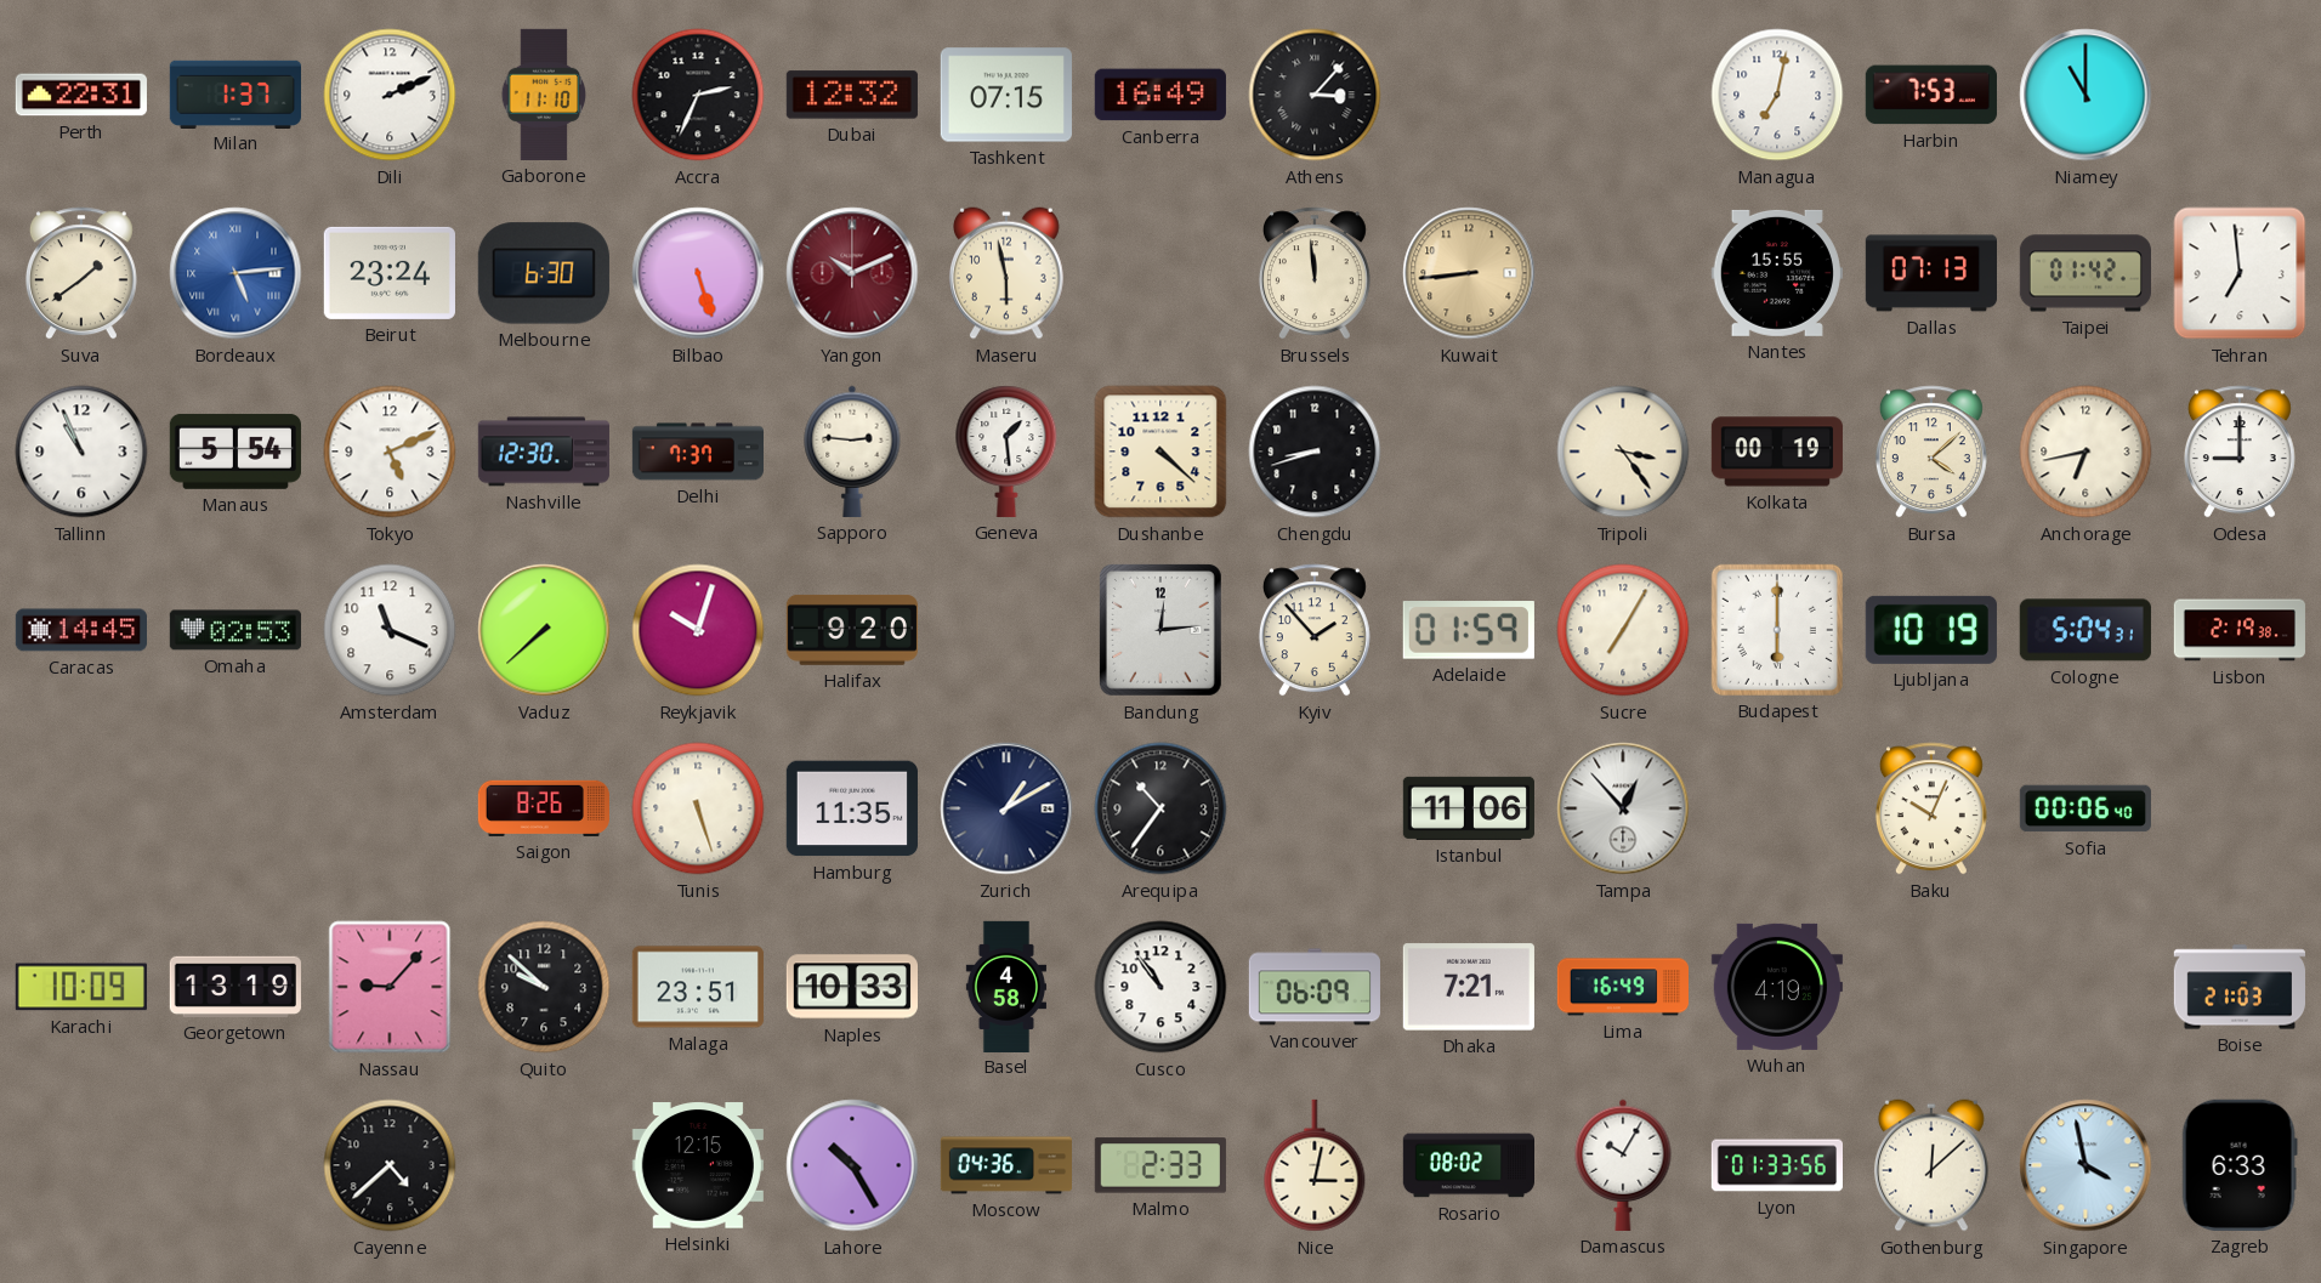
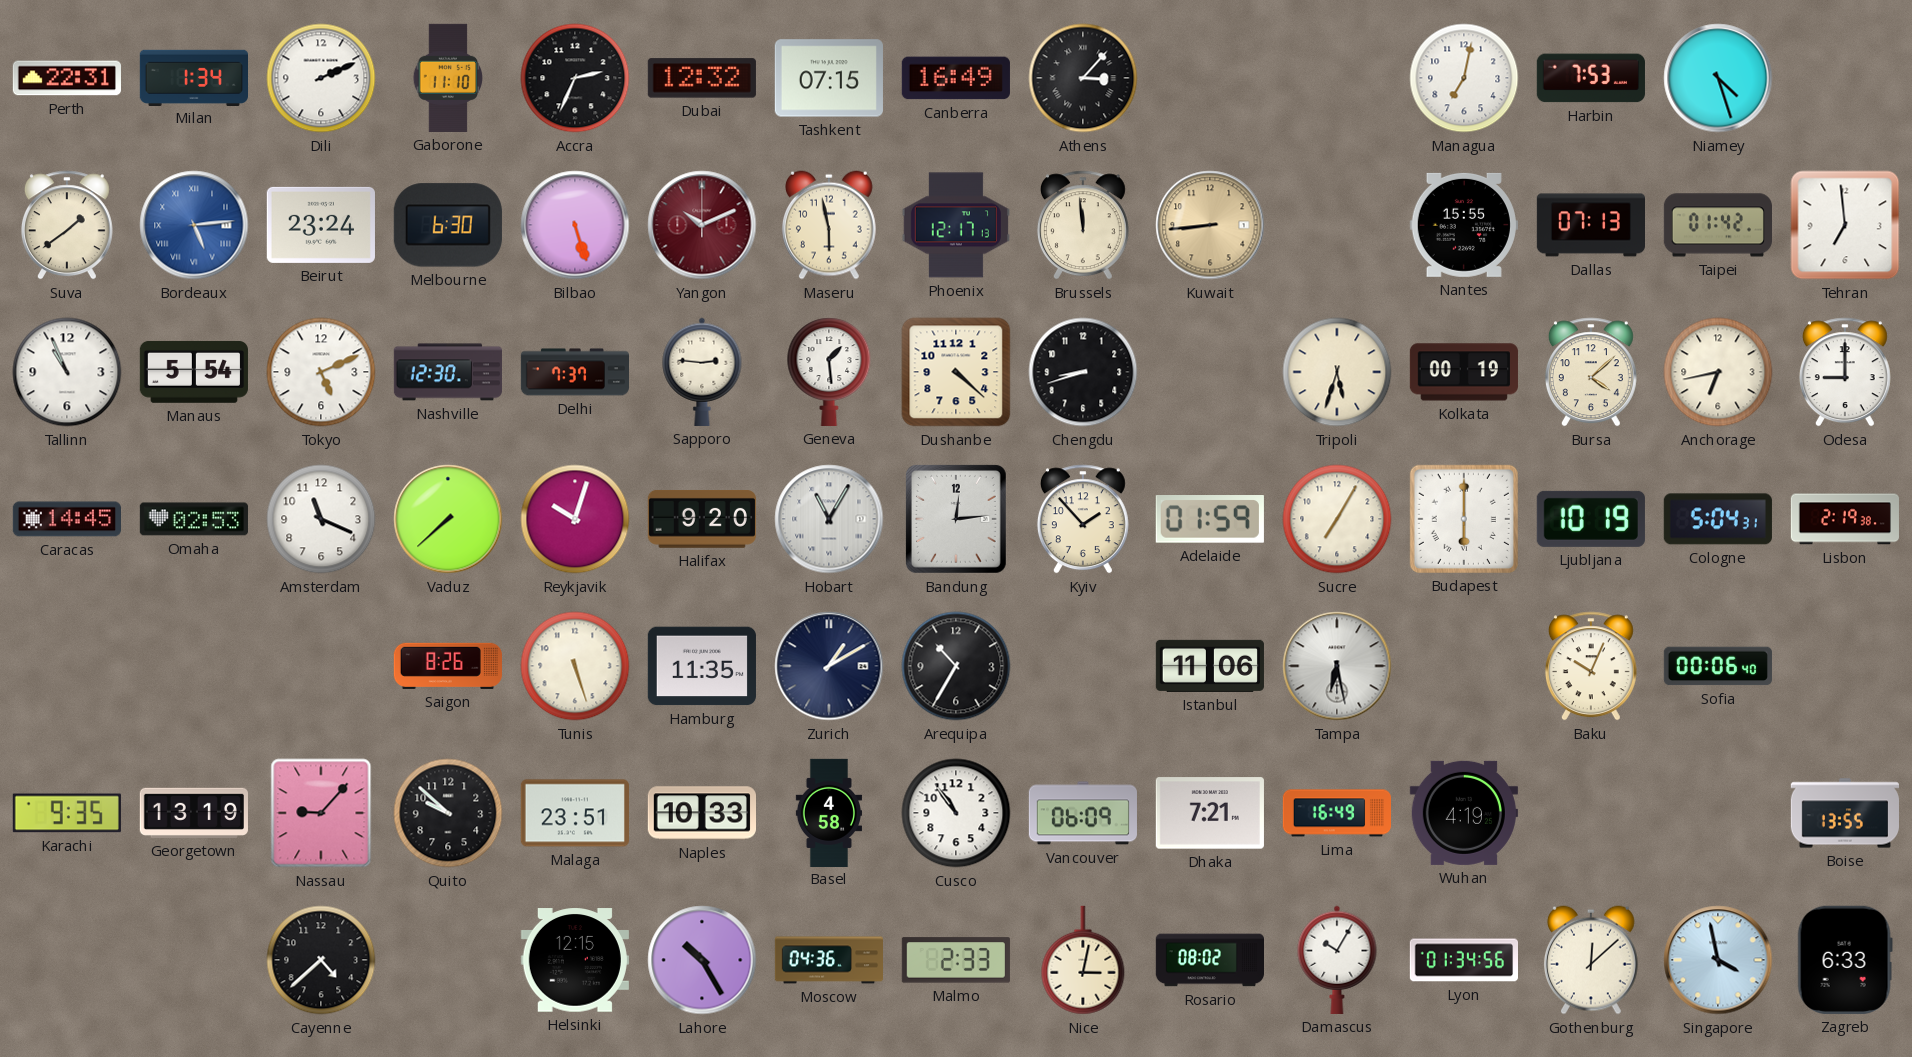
Milan: 1:37 -> 1:34 (193, 77)
Niamey: 11:00 -> 4:27 (1718, 78)
Phoenix: none -> 12:17 (956, 225)
Tripoli: 3:24 -> 5:33 (1337, 372)
Hobart: none -> 11:05 (829, 519)
Arequipa: 10:36 -> 10:35 (956, 666)
Tampa: 12:53 -> 6:28 (1337, 666)
Karachi: 10:09 -> 9:35 (67, 813)
Boise: 21:03 -> 13:55 (1844, 813)
Lyon: 01:33 -> 01:34 (1463, 960)
